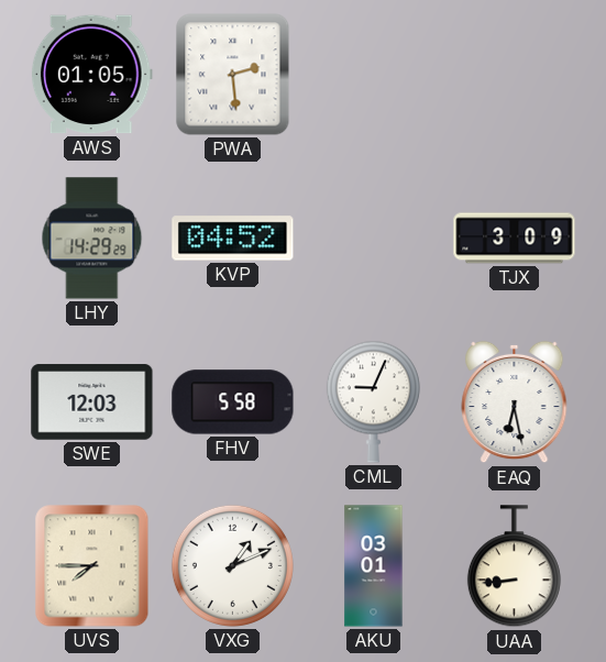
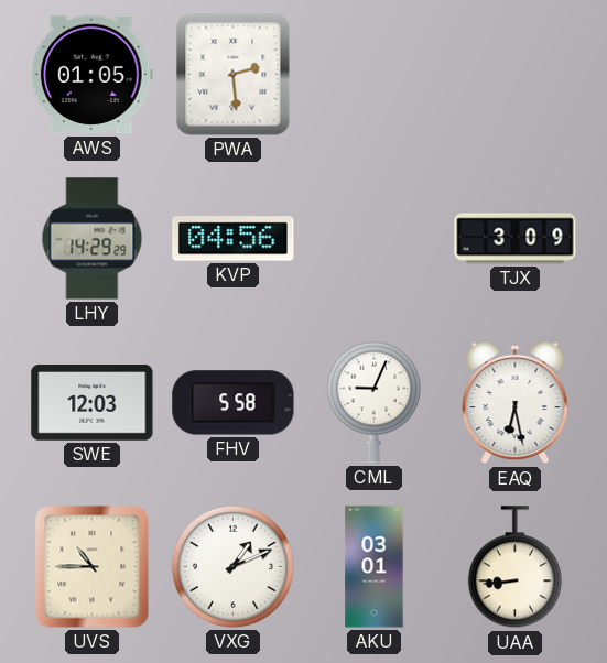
KVP: 04:52 -> 04:56 (234, 239)
UVS: 7:45 -> 10:45 (93, 567)
